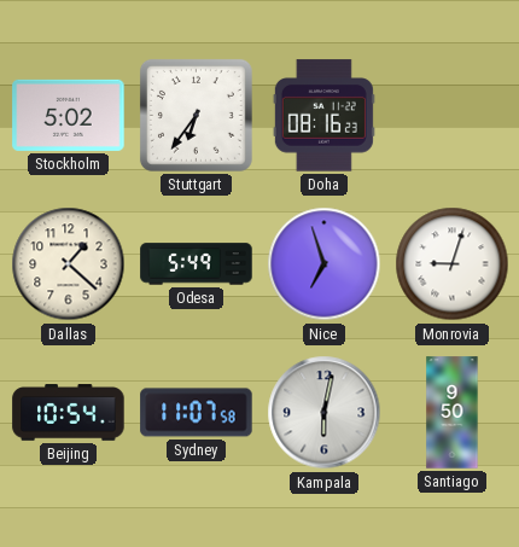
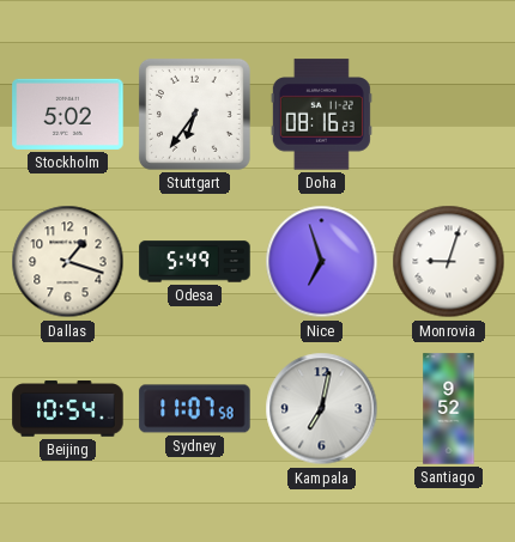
Dallas: 1:22 -> 1:18 (68, 262)
Kampala: 6:02 -> 7:02 (322, 409)
Santiago: 9:50 -> 9:52 (449, 409)
